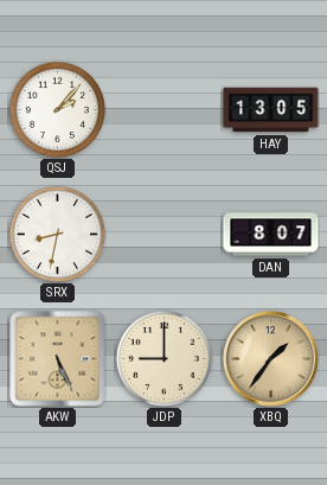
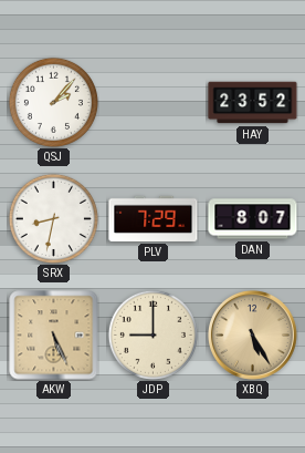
HAY: 13:05 -> 23:52 (253, 103)
PLV: none -> 7:29 (154, 218)
XBQ: 1:36 -> 5:25 (252, 334)
